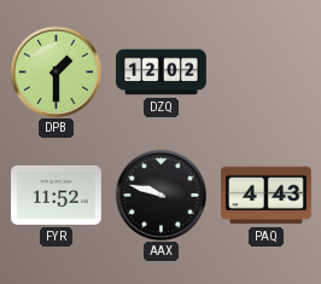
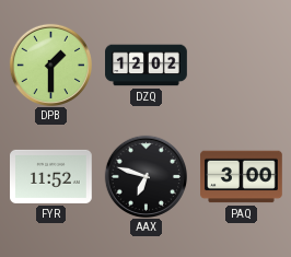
AAX: 9:48 -> 6:48 (145, 176)
PAQ: 4:43 -> 3:00 (242, 177)
